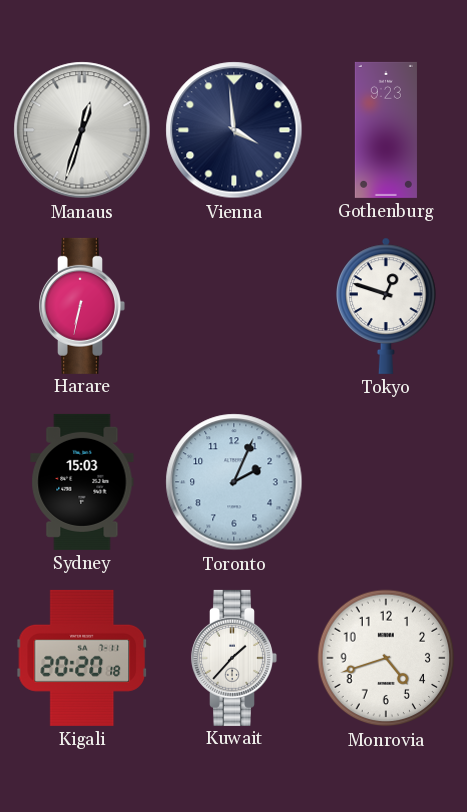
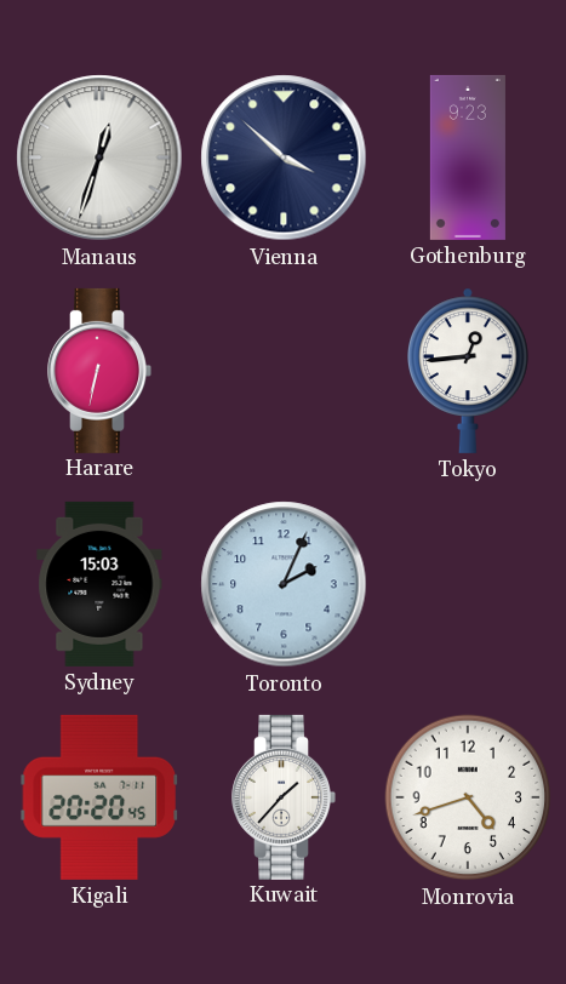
Vienna: 3:59 -> 3:52 (284, 158)
Tokyo: 12:48 -> 12:44 (468, 371)
Kigali: 20:20:18 -> 20:20:45 (99, 797)
